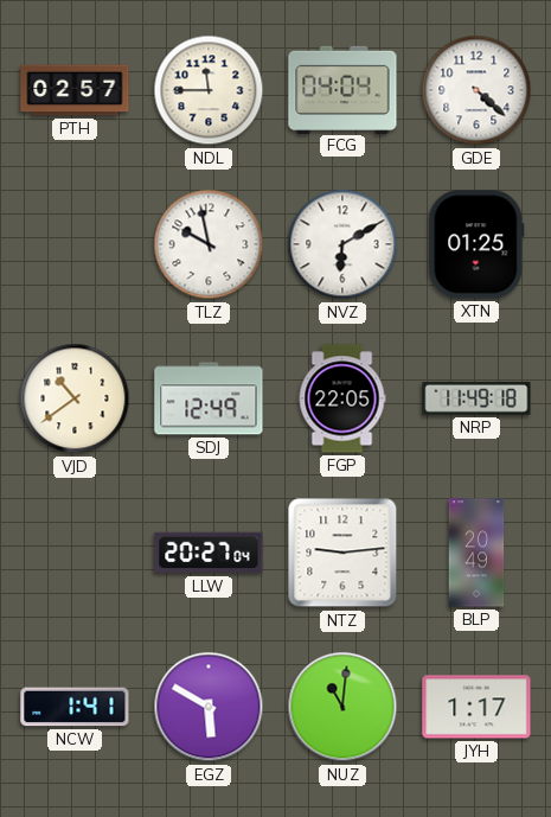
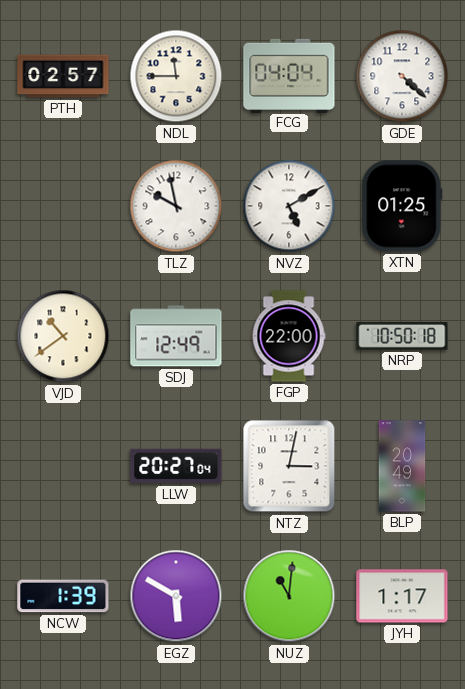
NVZ: 6:10 -> 5:10 (289, 206)
FGP: 22:05 -> 22:00 (289, 336)
NRP: 11:49 -> 10:50 (402, 336)
NTZ: 9:14 -> 3:02 (289, 466)
NCW: 1:41 -> 1:39 (63, 596)
